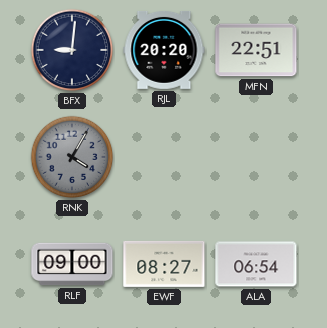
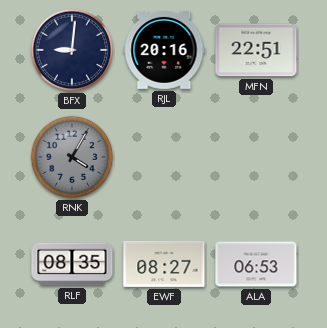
RJL: 20:20 -> 20:16 (164, 50)
RLF: 09:00 -> 08:35 (72, 264)
ALA: 06:54 -> 06:53 (256, 264)
